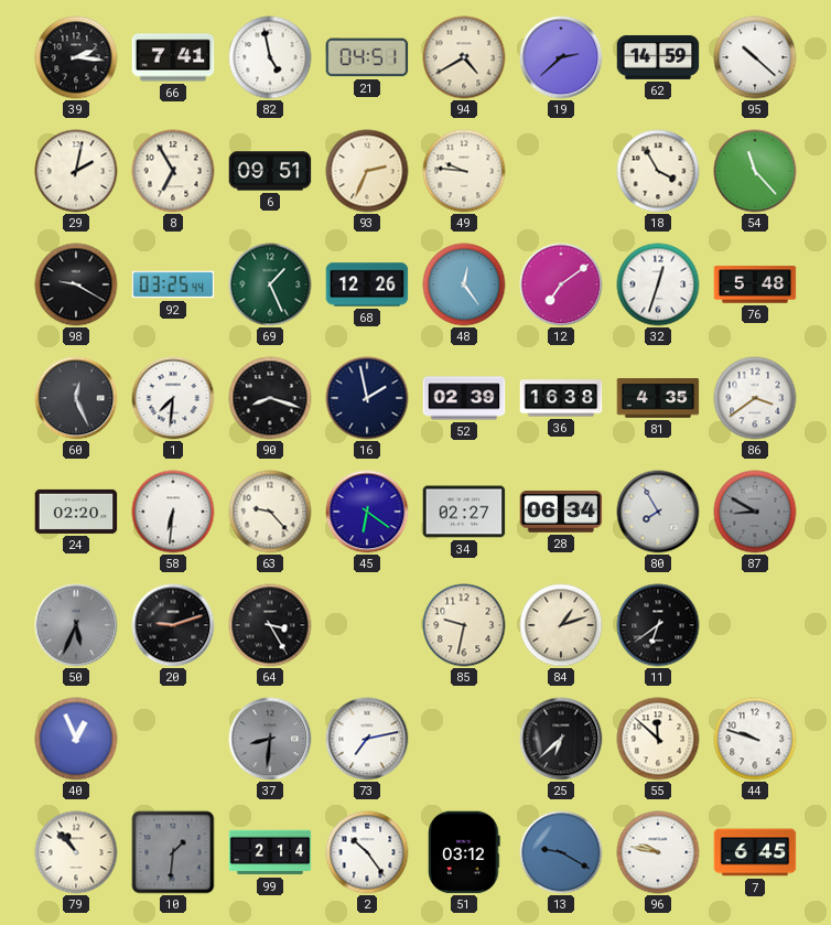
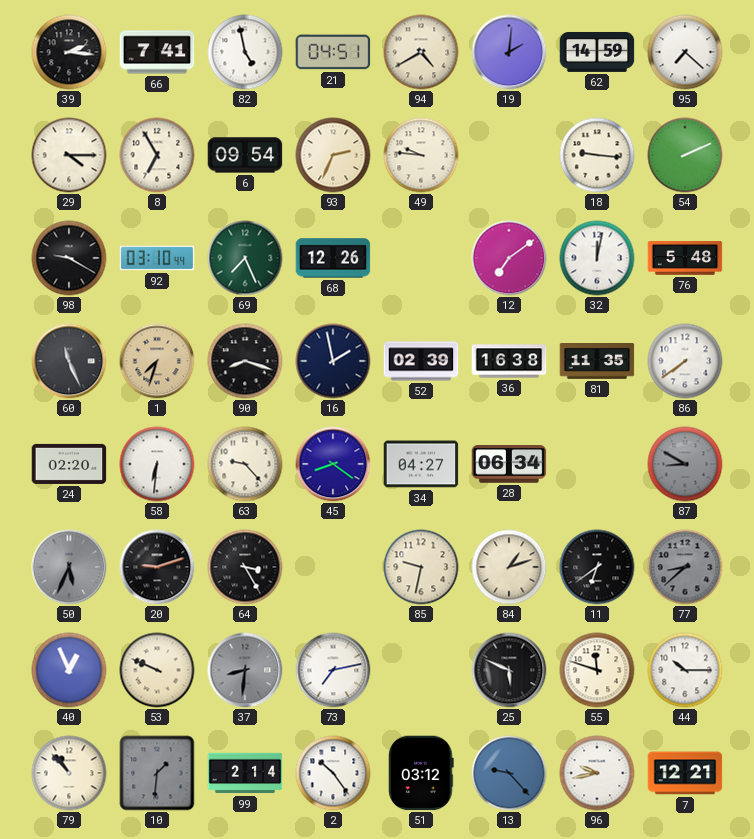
19: 2:38 -> 2:01 (509, 52)
95: 10:22 -> 7:22 (685, 52)
29: 2:02 -> 4:15 (69, 155)
6: 09:51 -> 09:54 (245, 155)
18: 3:55 -> 9:16 (597, 155)
54: 11:23 -> 2:11 (685, 155)
92: 03:25 -> 03:10 (157, 258)
69: 1:26 -> 7:26 (245, 258)
48: 12:24 -> none (464, 284)
32: 12:33 -> 12:02 (597, 258)
60: 12:26 -> 11:26 (69, 361)
1: 7:31 -> 7:33 (157, 361)
1 dial: white -> champagne (157, 361)
81: 4:35 -> 11:35 (597, 362)
86: 3:39 -> 7:39 (685, 361)
45: 6:21 -> 8:21 (333, 464)
34: 02:27 -> 04:27 (421, 464)
80: 7:55 -> none (658, 512)
77: none -> 8:38 (685, 567)
53: none -> 9:49 (157, 670)
25: 6:38 -> 5:49 (509, 670)
55: 11:52 -> 11:48 (597, 670)
44: 9:48 -> 10:15 (685, 670)
13: 9:20 -> 9:23 (509, 773)
96: 9:47 -> 9:43 (597, 773)
7: 6:45 -> 12:21 (685, 773)
